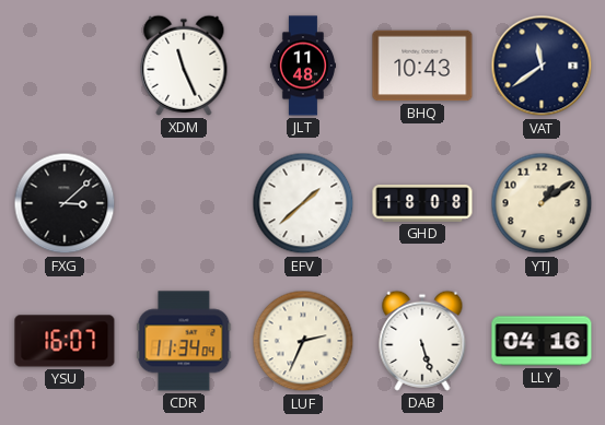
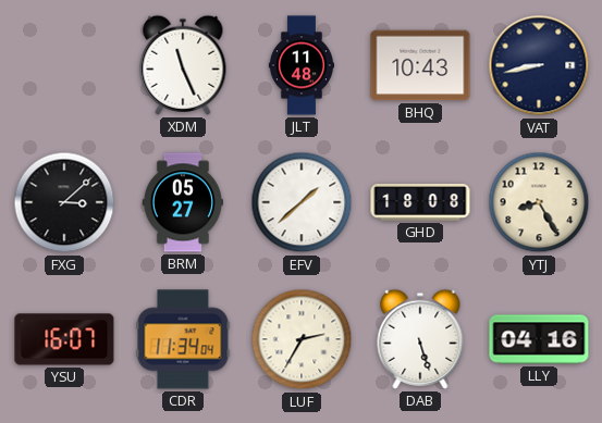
VAT: 11:39 -> 8:43 (539, 65)
BRM: none -> 05:27 (183, 202)
YTJ: 1:09 -> 8:25 (539, 202)
LUF: 2:34 -> 2:35 (302, 339)
